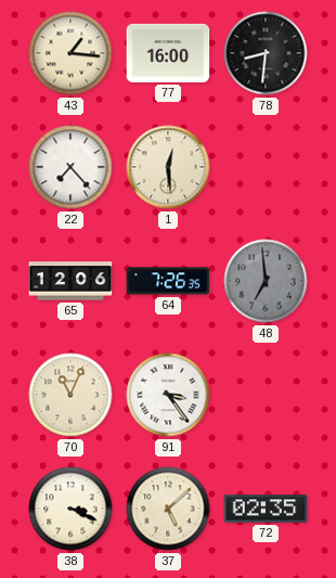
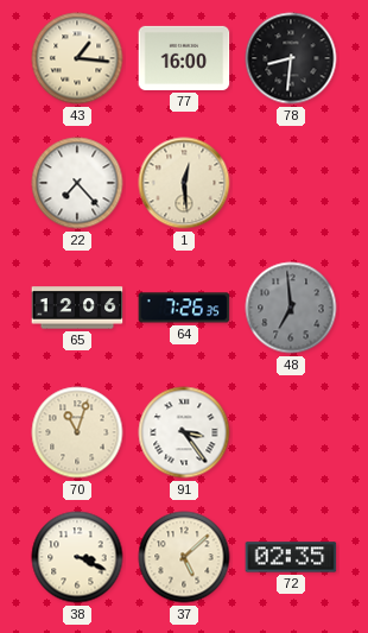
70: 11:04 -> 11:03 (77, 432)
